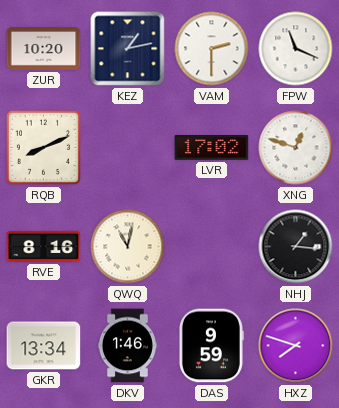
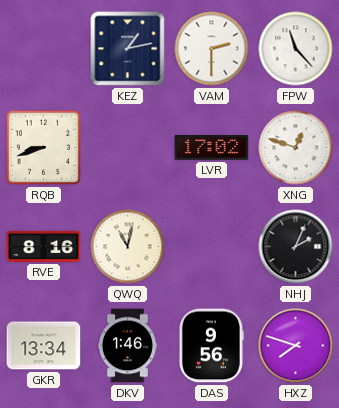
ZUR: 10:20 -> none (44, 49)
FPW: 11:19 -> 11:23 (296, 49)
RQB: 8:11 -> 8:42 (43, 147)
NHJ: 1:16 -> 2:04 (296, 247)
DAS: 9:59 -> 9:56 (211, 346)
